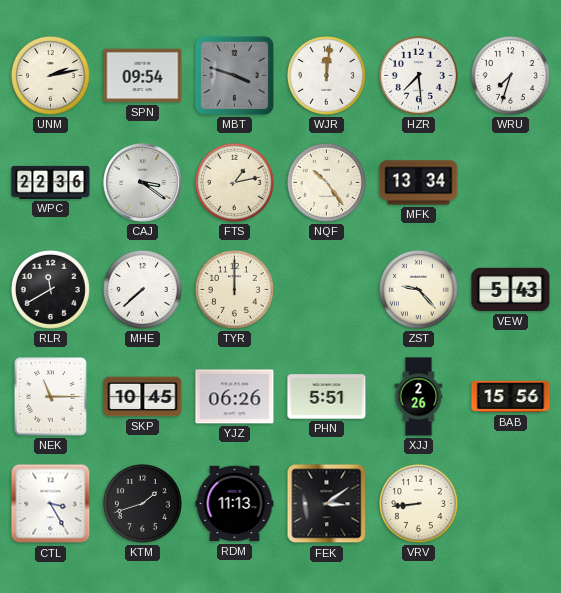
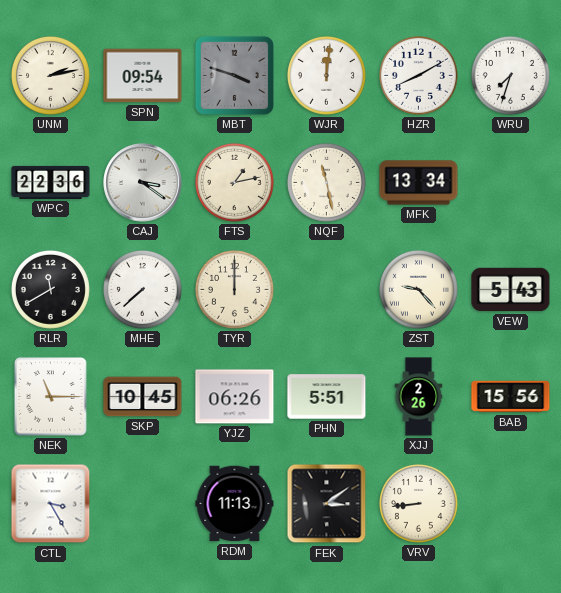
HZR: 7:29 -> 8:10 (418, 75)
NQF: 10:24 -> 11:28 (326, 182)
KTM: 1:42 -> none (142, 503)
